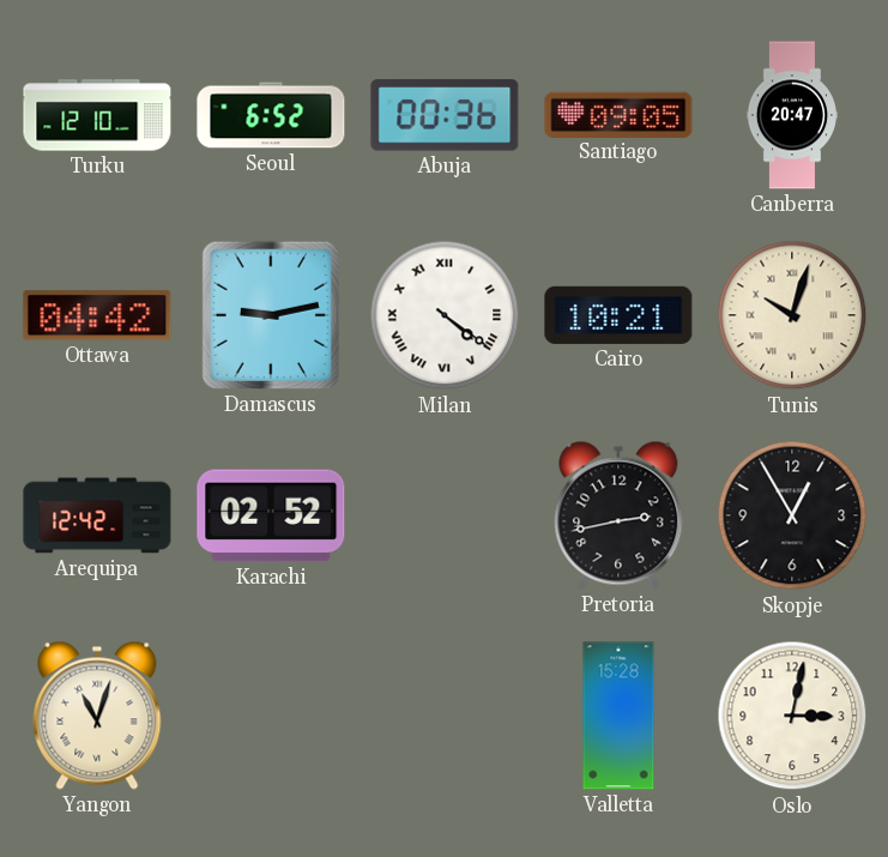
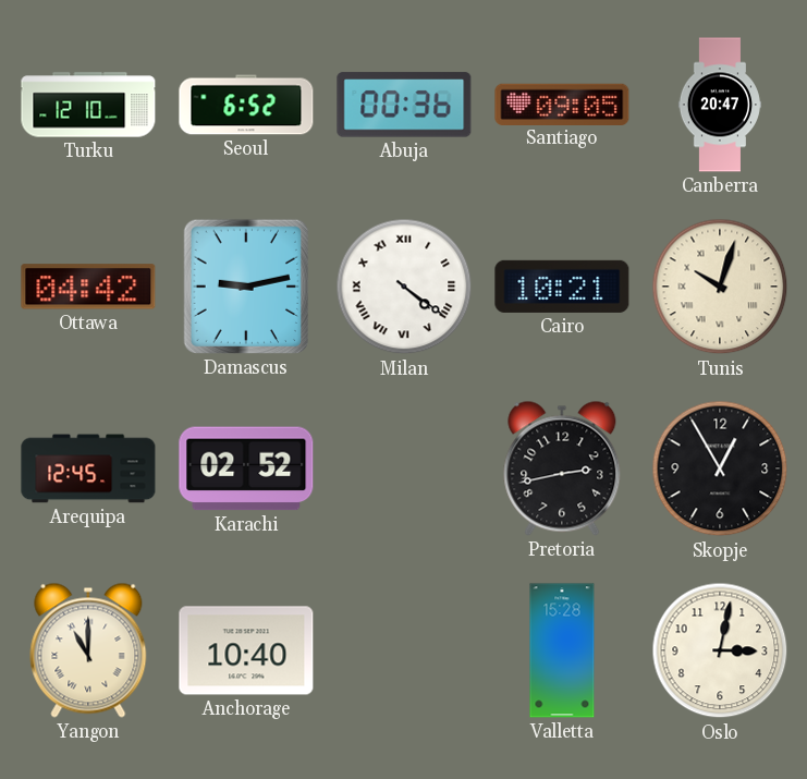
Arequipa: 12:42 -> 12:45 (88, 468)
Yangon: 11:03 -> 11:00 (88, 650)
Anchorage: none -> 10:40 (246, 650)
